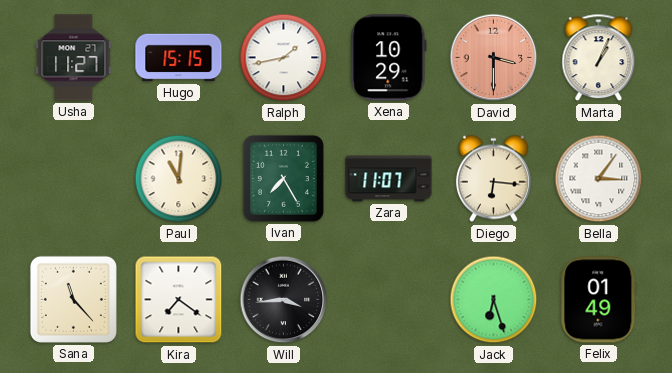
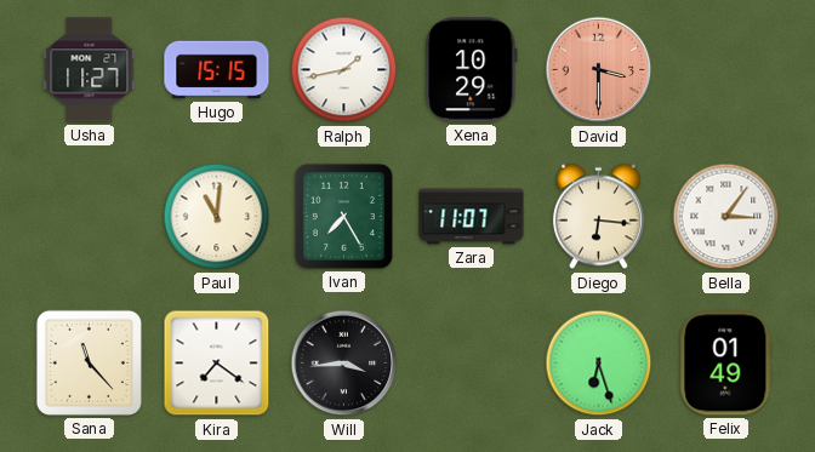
Marta: 1:04 -> none (599, 58)
